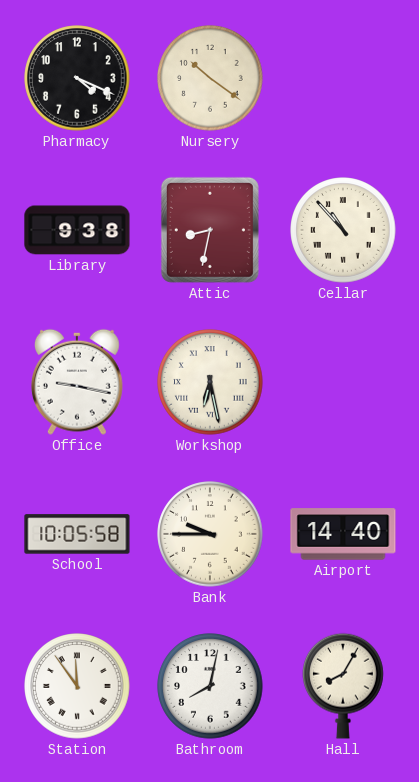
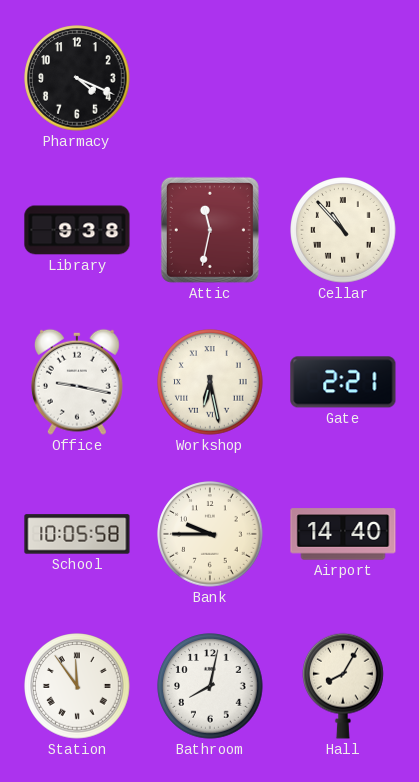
Nursery: 10:21 -> none (210, 78)
Attic: 8:32 -> 11:32 (210, 230)
Gate: none -> 2:21 (343, 382)
